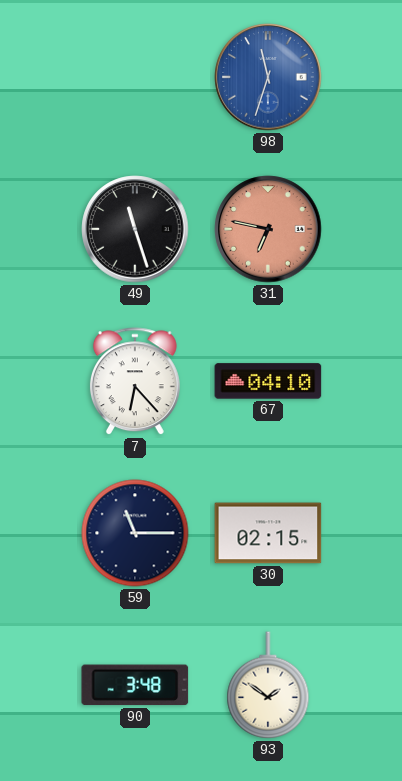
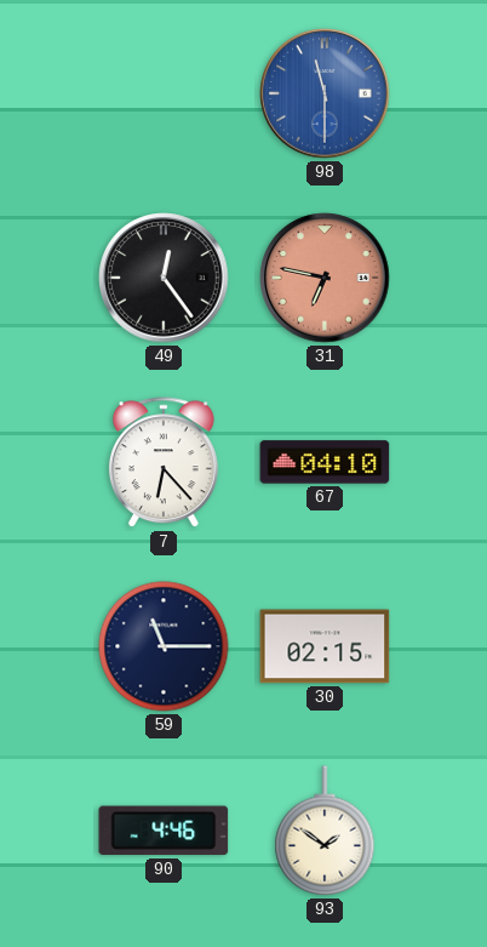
98: 11:33 -> 11:30 (325, 93)
49: 11:27 -> 12:24 (164, 278)
90: 3:48 -> 4:46 (164, 831)
